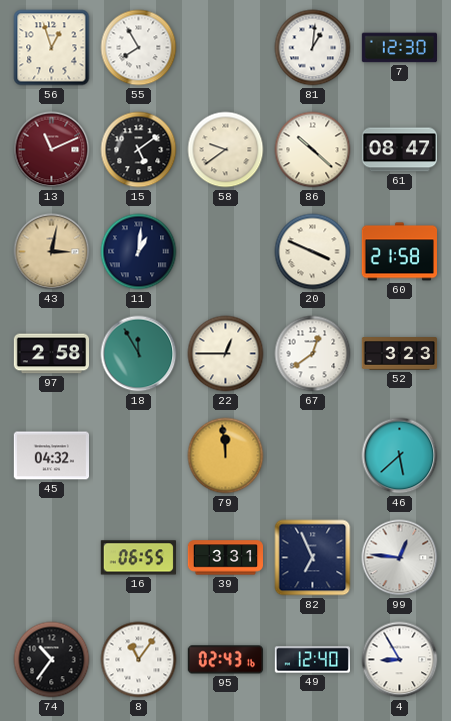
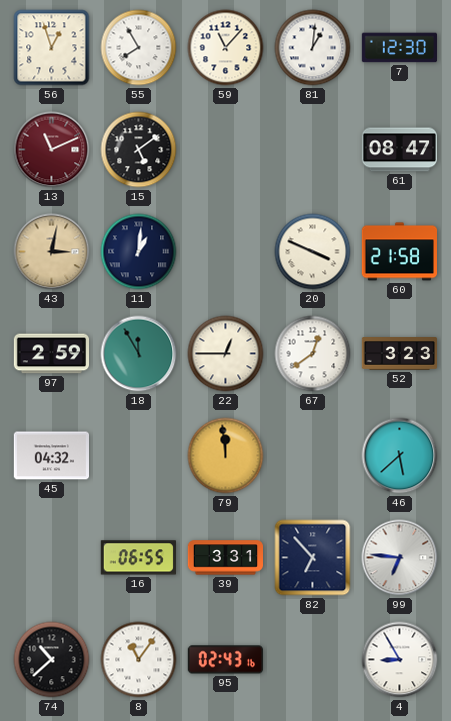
59: none -> 11:07 (226, 48)
58: 9:39 -> none (226, 150)
86: 10:22 -> none (313, 150)
97: 2:58 -> 2:59 (51, 354)
82: 6:56 -> 6:53 (313, 558)
99: 12:46 -> 6:46 (400, 558)
74: 10:36 -> 10:38 (52, 660)
49: 12:40 -> none (312, 660)
